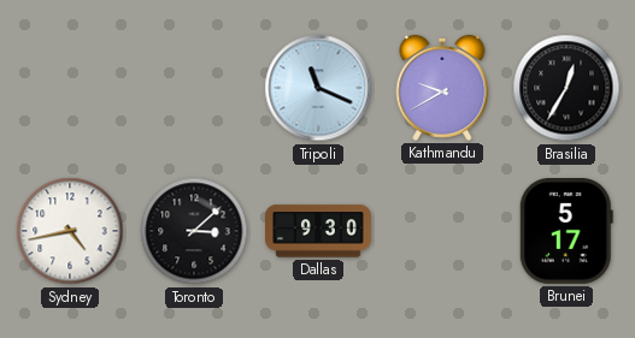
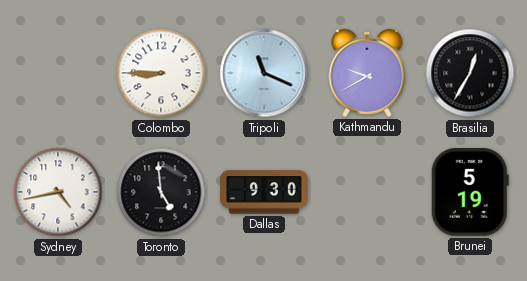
Colombo: none -> 8:45 (161, 73)
Toronto: 3:08 -> 4:59 (161, 192)
Brunei: 5:17 -> 5:19 (470, 193)
